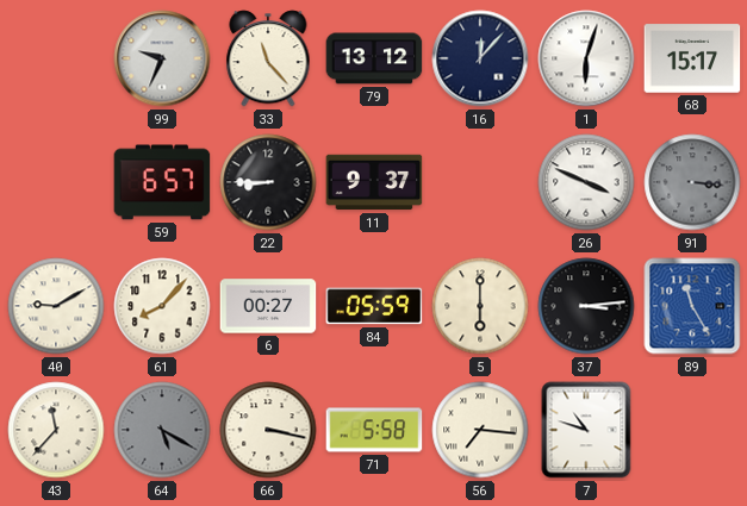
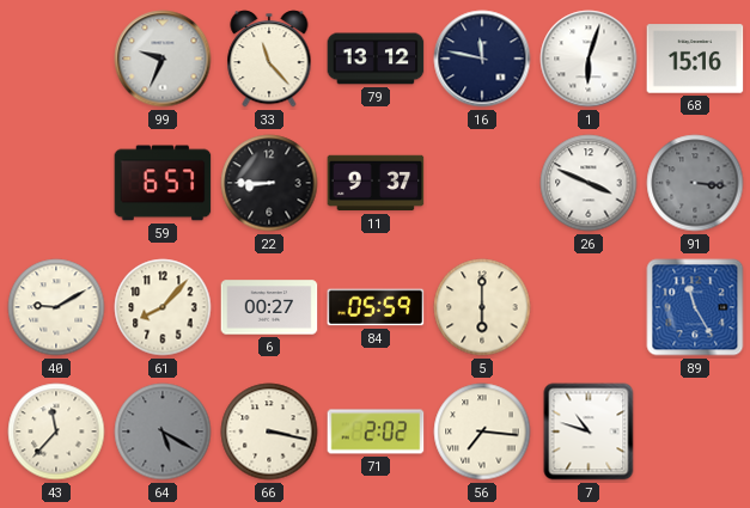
16: 12:07 -> 11:47 (482, 59)
68: 15:17 -> 15:16 (695, 59)
37: 3:14 -> none (586, 306)
71: 5:58 -> 2:02 (376, 432)
